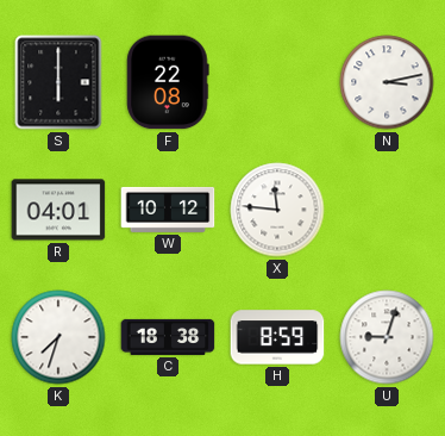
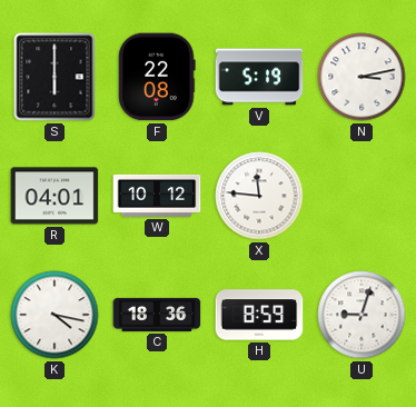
V: none -> 5:19 (259, 77)
K: 7:33 -> 4:17 (55, 315)
C: 18:38 -> 18:36 (157, 315)
